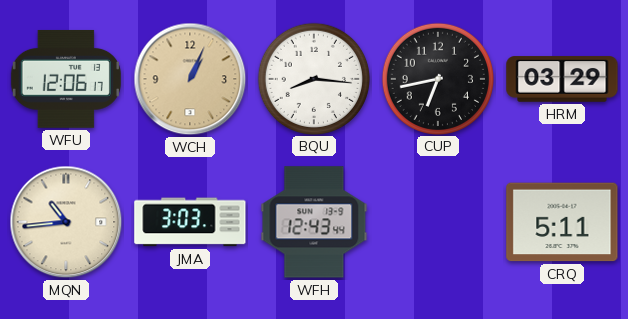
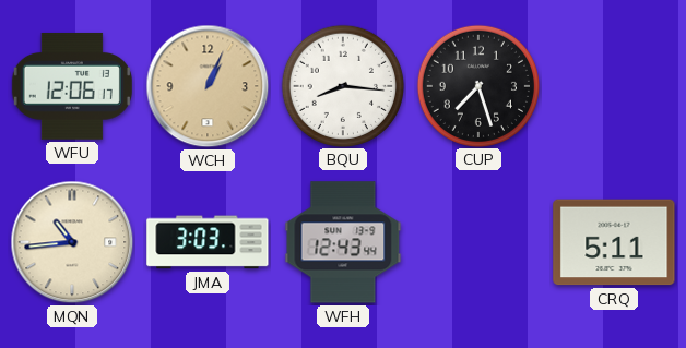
CUP: 6:43 -> 7:27 (477, 85)
HRM: 03:29 -> none (562, 79)
